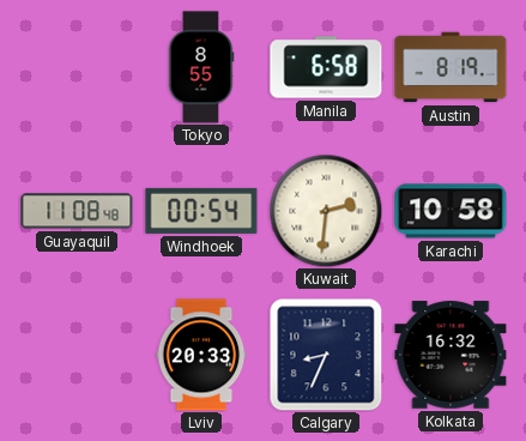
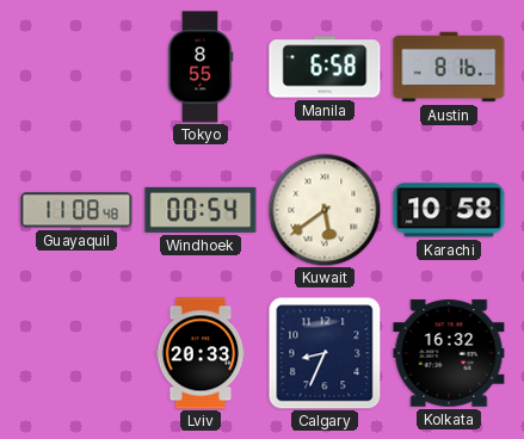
Austin: 8:19 -> 8:16 (449, 67)
Kuwait: 2:31 -> 5:39 (325, 210)
